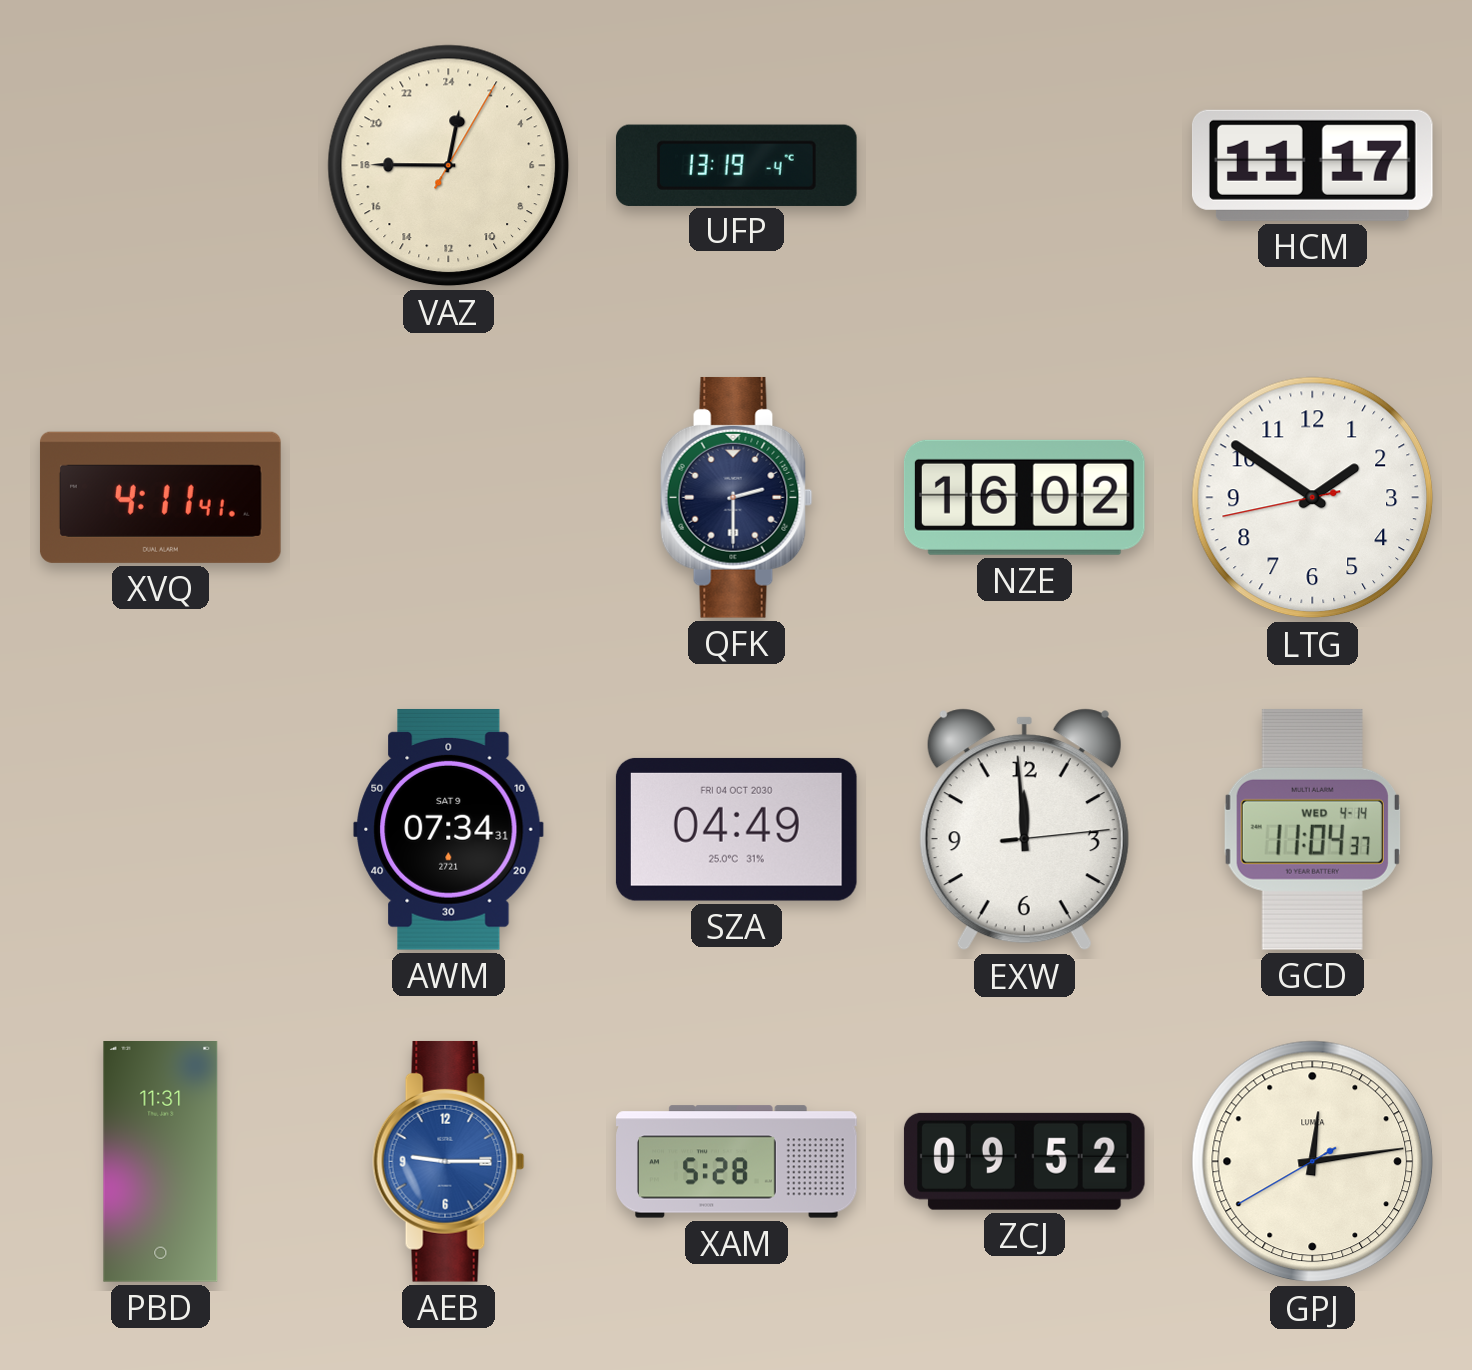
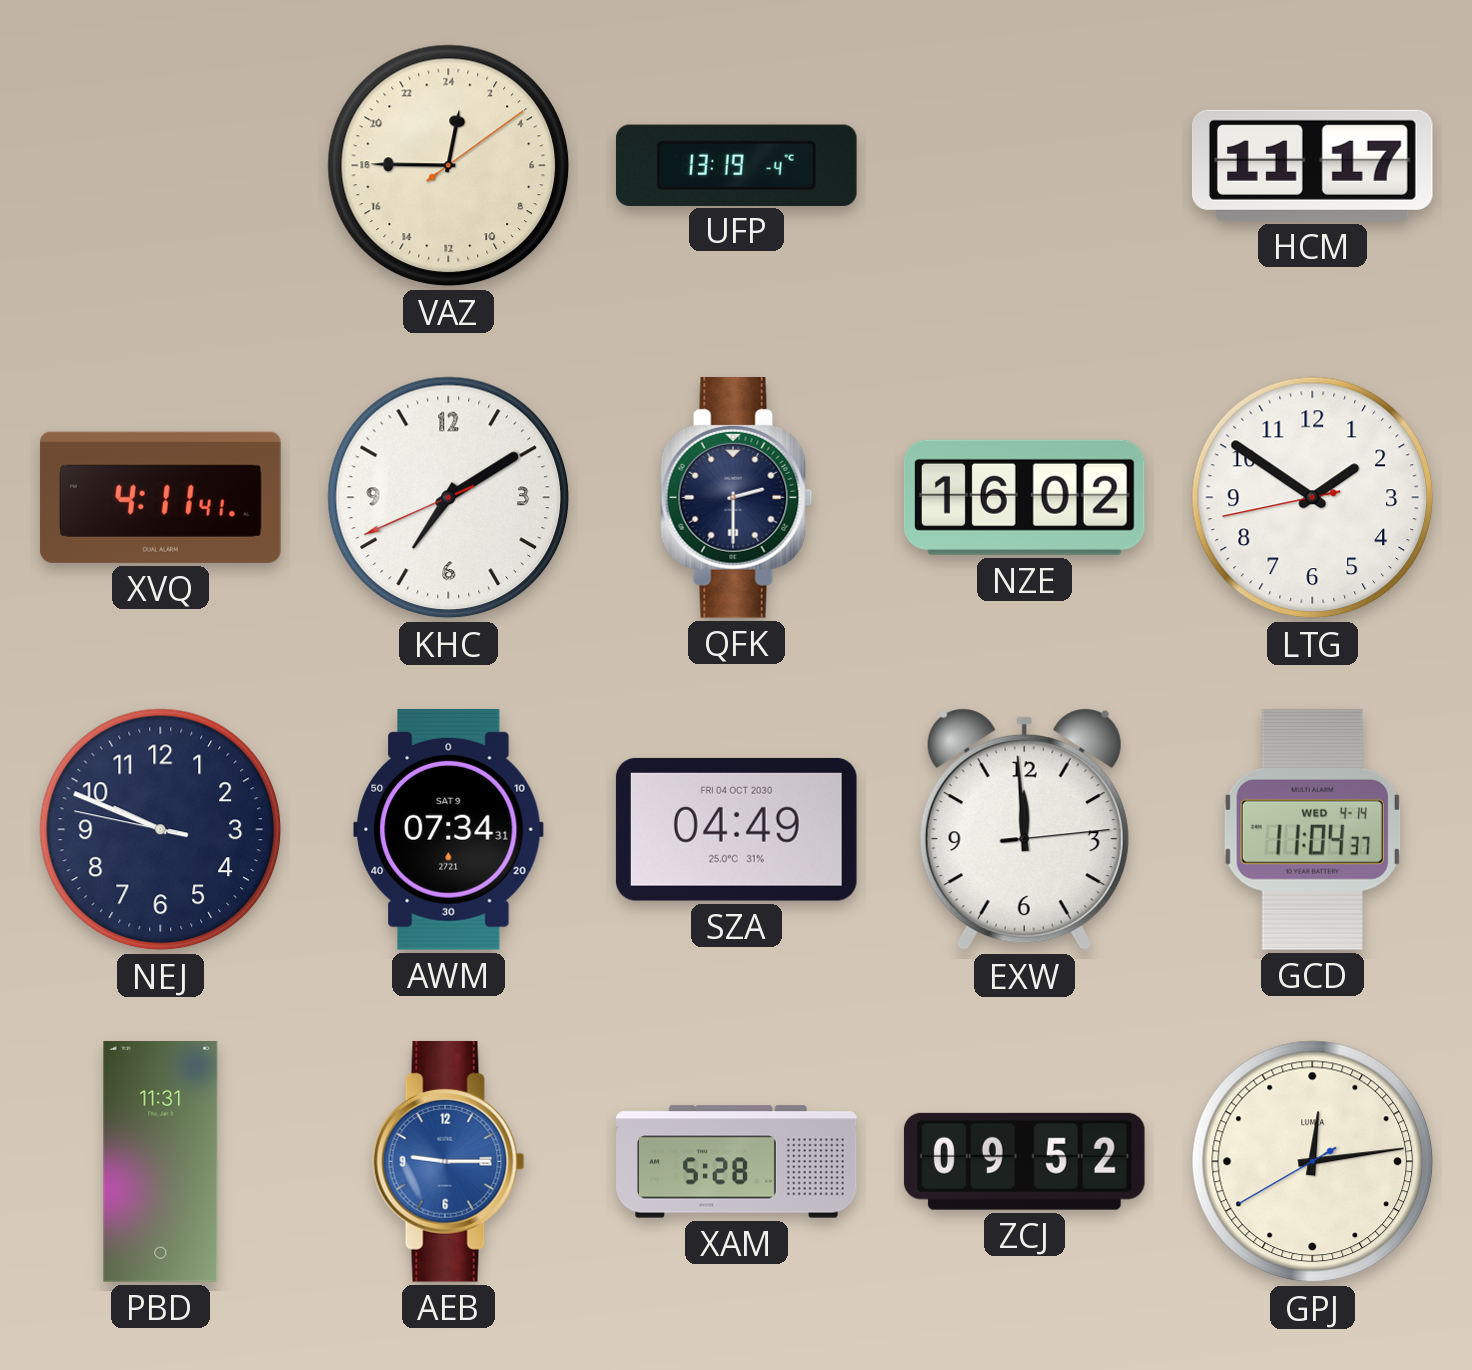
VAZ: 0:45:05 -> 0:45:09 (449, 166)
KHC: none -> 7:09 (449, 498)
NEJ: none -> 9:48 (161, 830)
